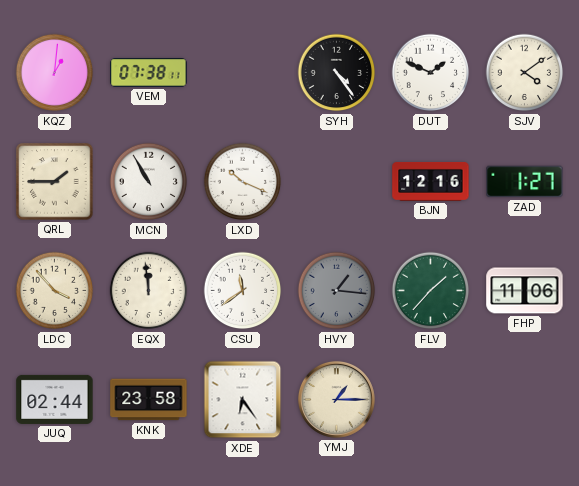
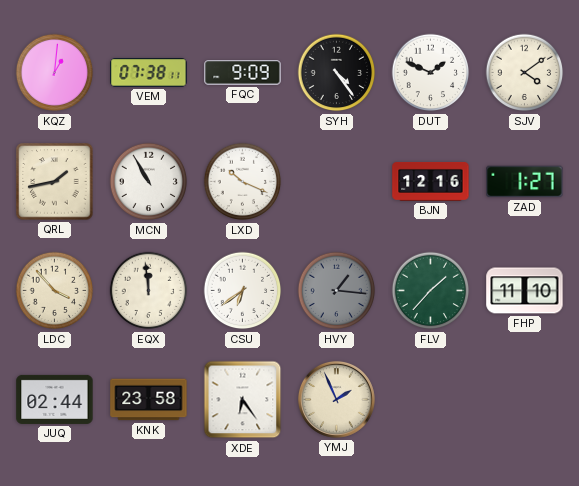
FQC: none -> 9:09 (243, 73)
QRL: 1:45 -> 1:43 (55, 182)
CSU: 11:39 -> 6:39 (243, 291)
FHP: 11:06 -> 11:10 (525, 291)
YMJ: 1:15 -> 1:56 (336, 399)
